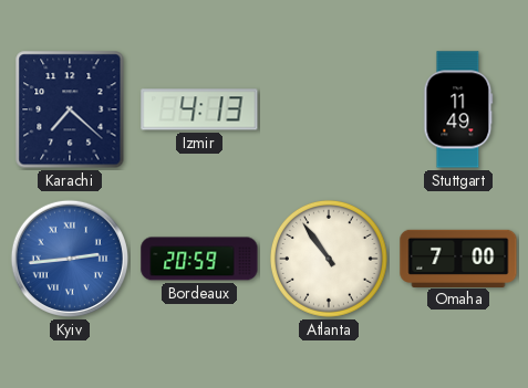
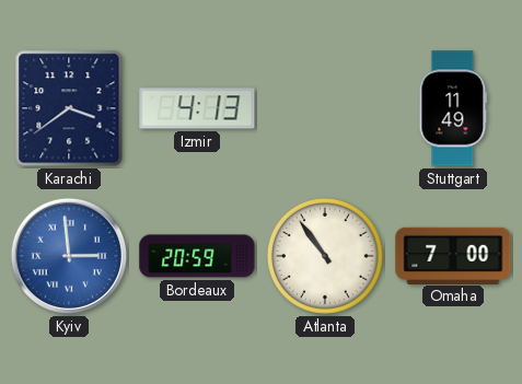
Karachi: 7:22 -> 3:39 (69, 108)
Kyiv: 2:44 -> 2:59 (69, 256)
